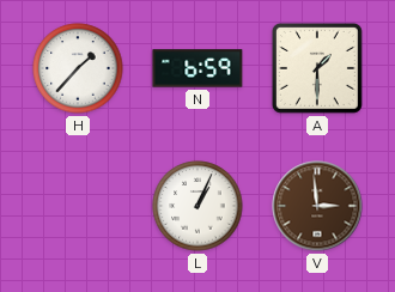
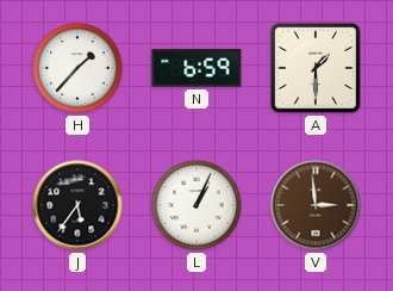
J: none -> 5:36 (77, 205)
